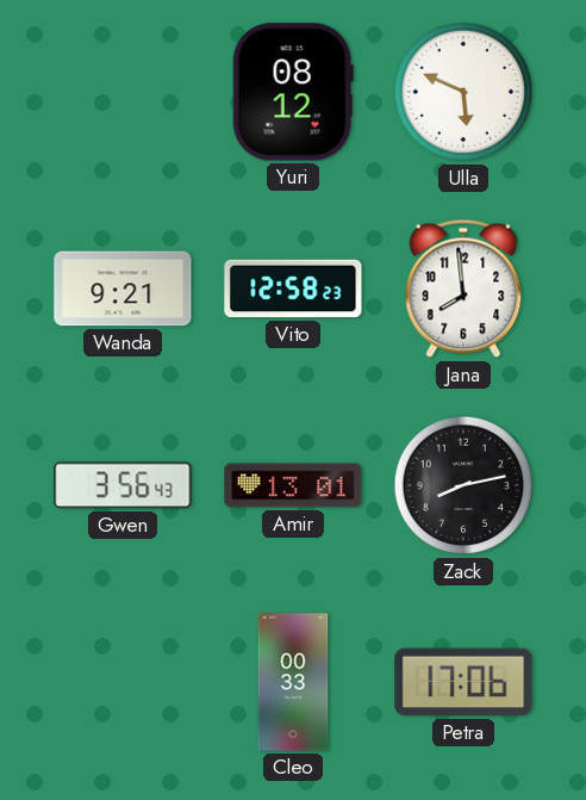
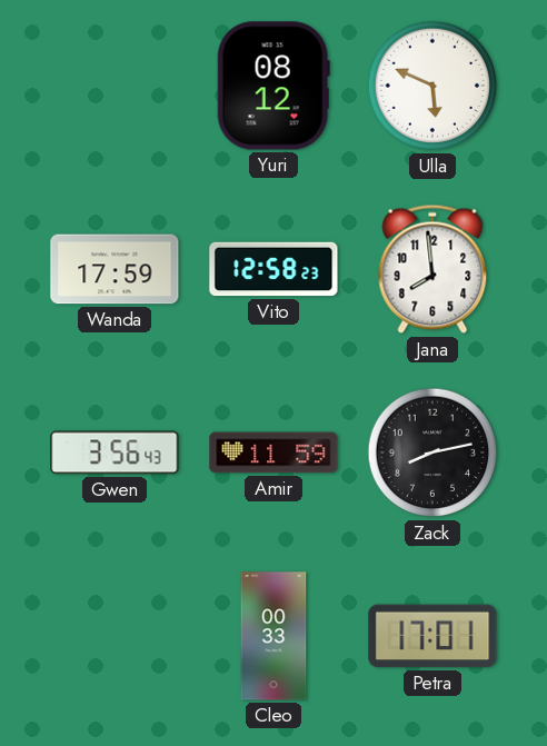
Wanda: 9:21 -> 17:59 (115, 269)
Amir: 13:01 -> 11:59 (273, 452)
Petra: 17:06 -> 17:01 (432, 636)
